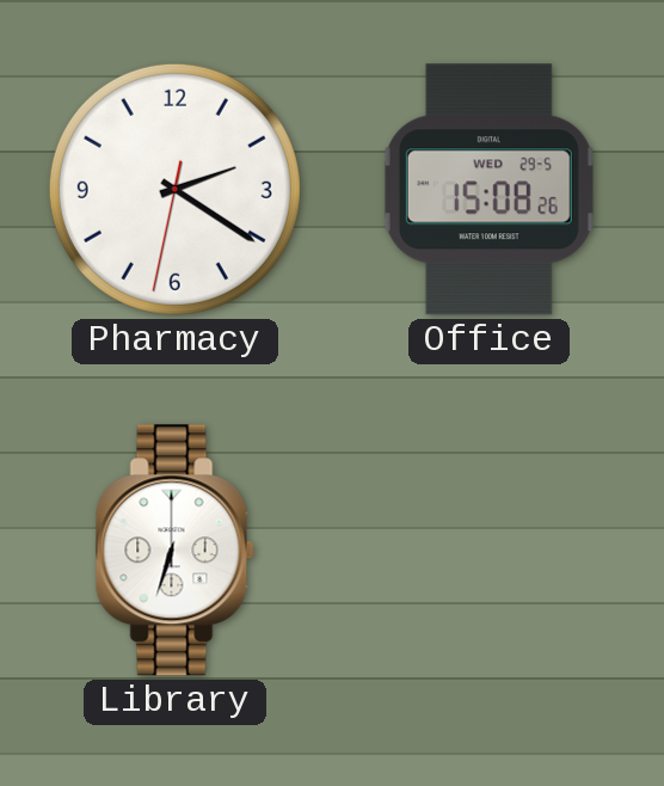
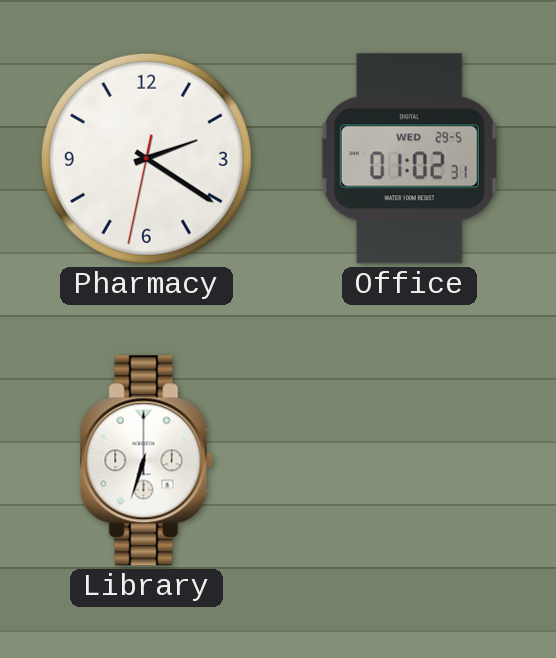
Office: 15:08 -> 01:02 (409, 159)
